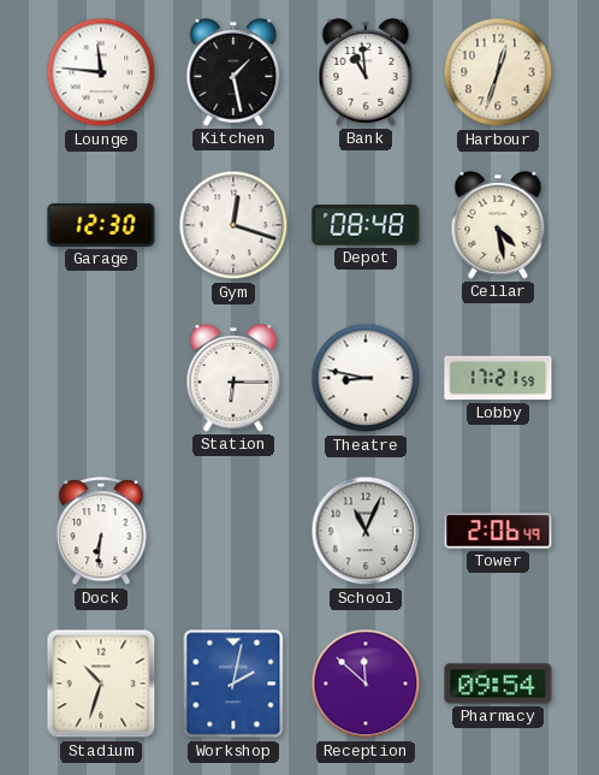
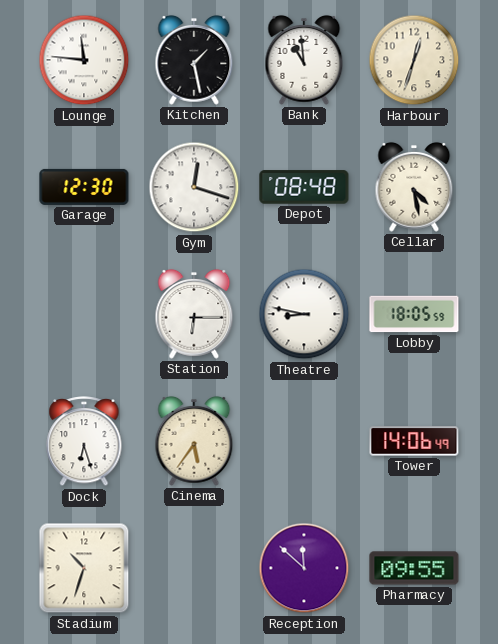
Lobby: 17:21 -> 18:05 (414, 314)
Dock: 6:31 -> 6:27 (84, 442)
Cinema: none -> 5:36 (194, 441)
School: 11:04 -> none (366, 531)
Tower: 2:06 -> 14:06 (414, 441)
Workshop: 2:02 -> none (233, 684)
Pharmacy: 09:54 -> 09:55 (414, 568)
